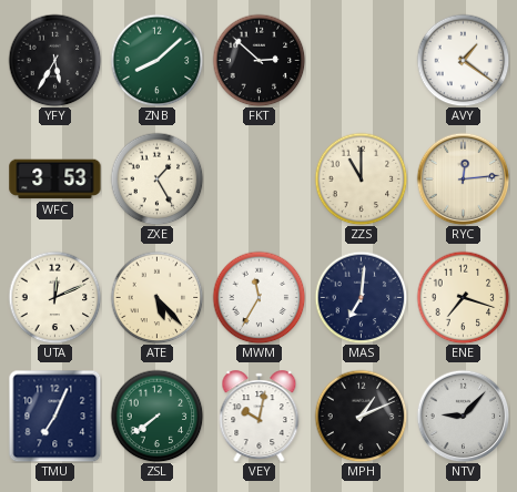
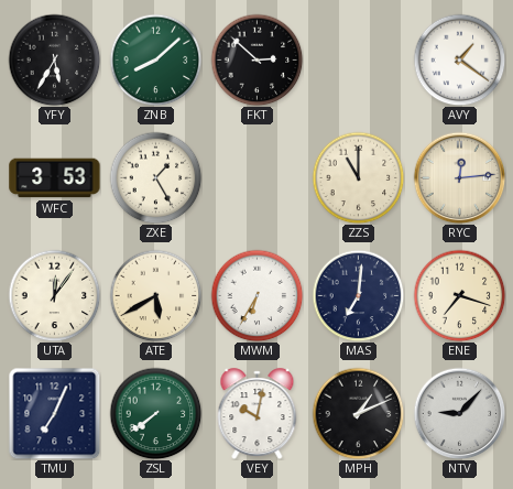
UTA: 12:11 -> 12:06 (54, 295)
ATE: 5:23 -> 5:40 (155, 295)
MWM: 11:35 -> 6:35 (256, 295)
